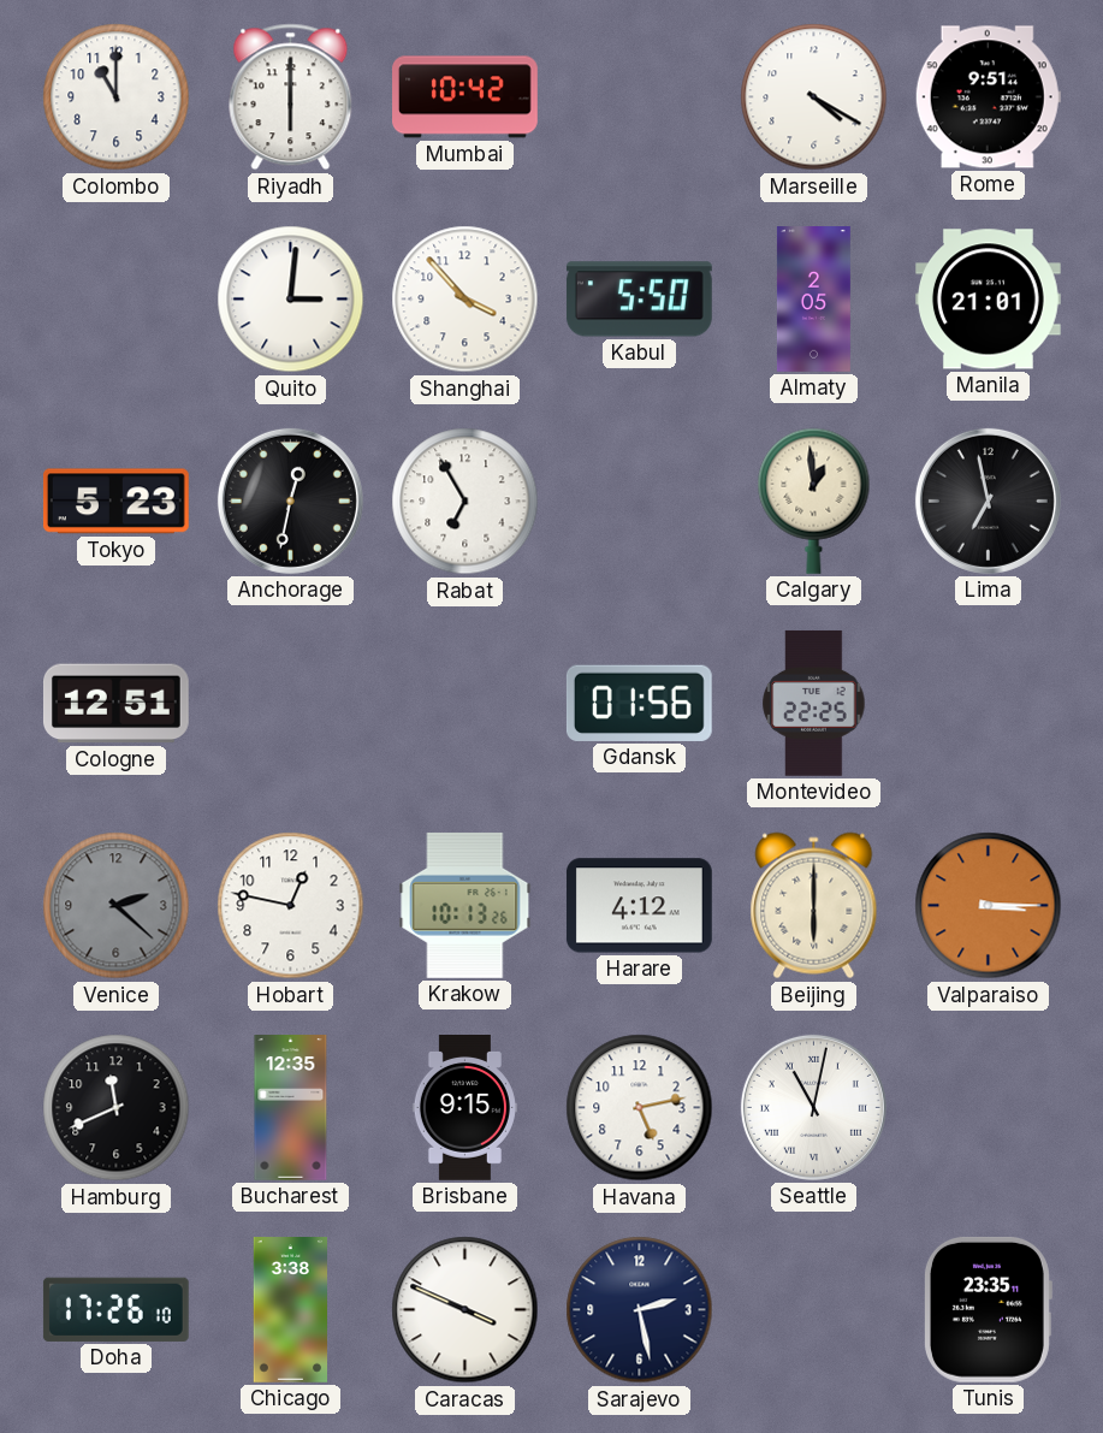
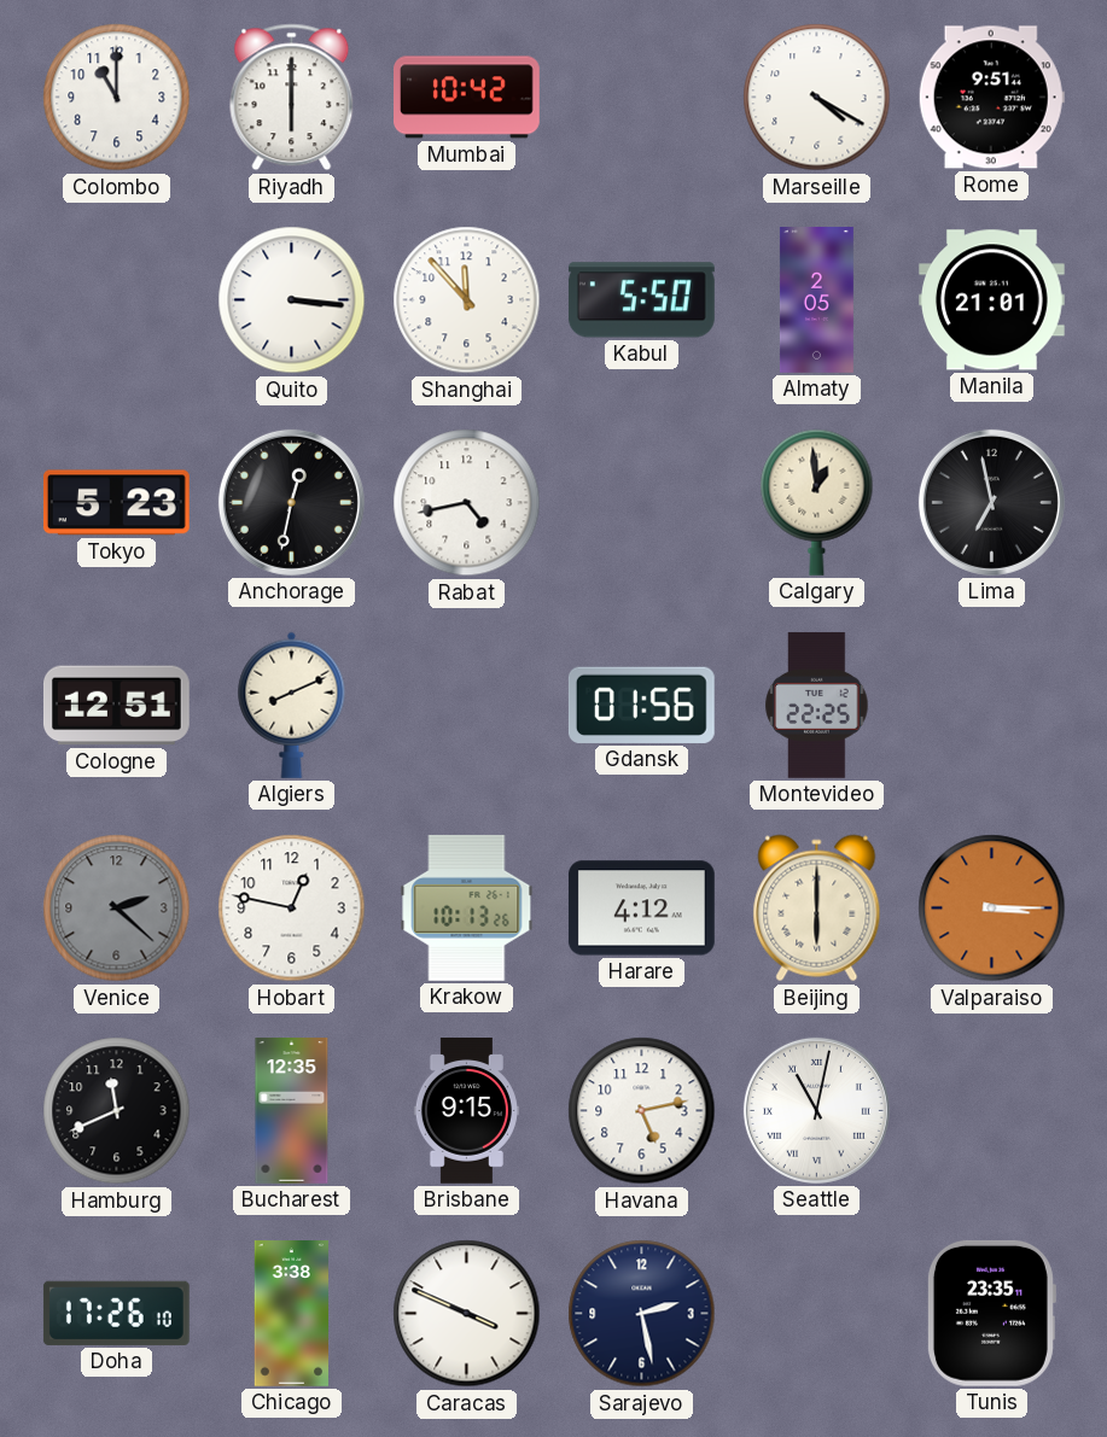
Quito: 3:01 -> 3:16 (292, 300)
Shanghai: 3:53 -> 11:53 (467, 300)
Rabat: 6:55 -> 4:43 (467, 503)
Algiers: none -> 8:11 (292, 705)
